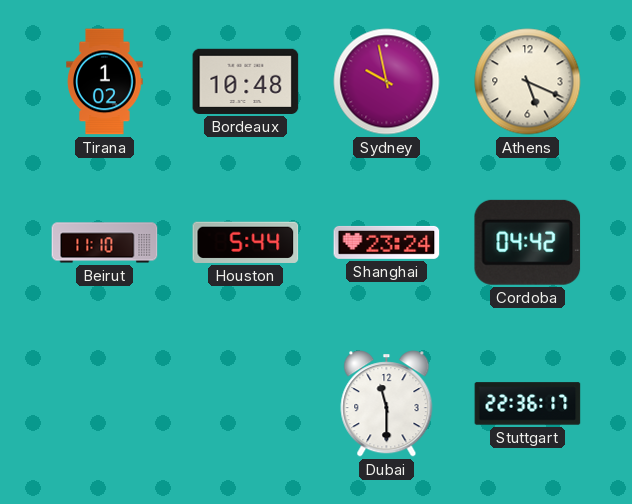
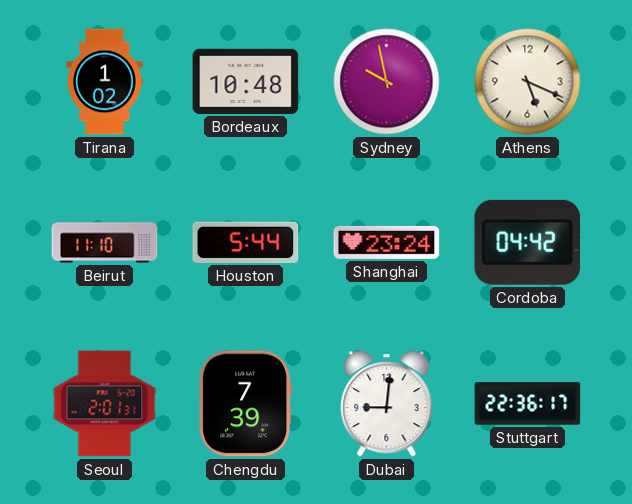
Seoul: none -> 2:01 (105, 404)
Chengdu: none -> 7:39 (245, 404)
Dubai: 11:30 -> 9:01 (387, 404)
